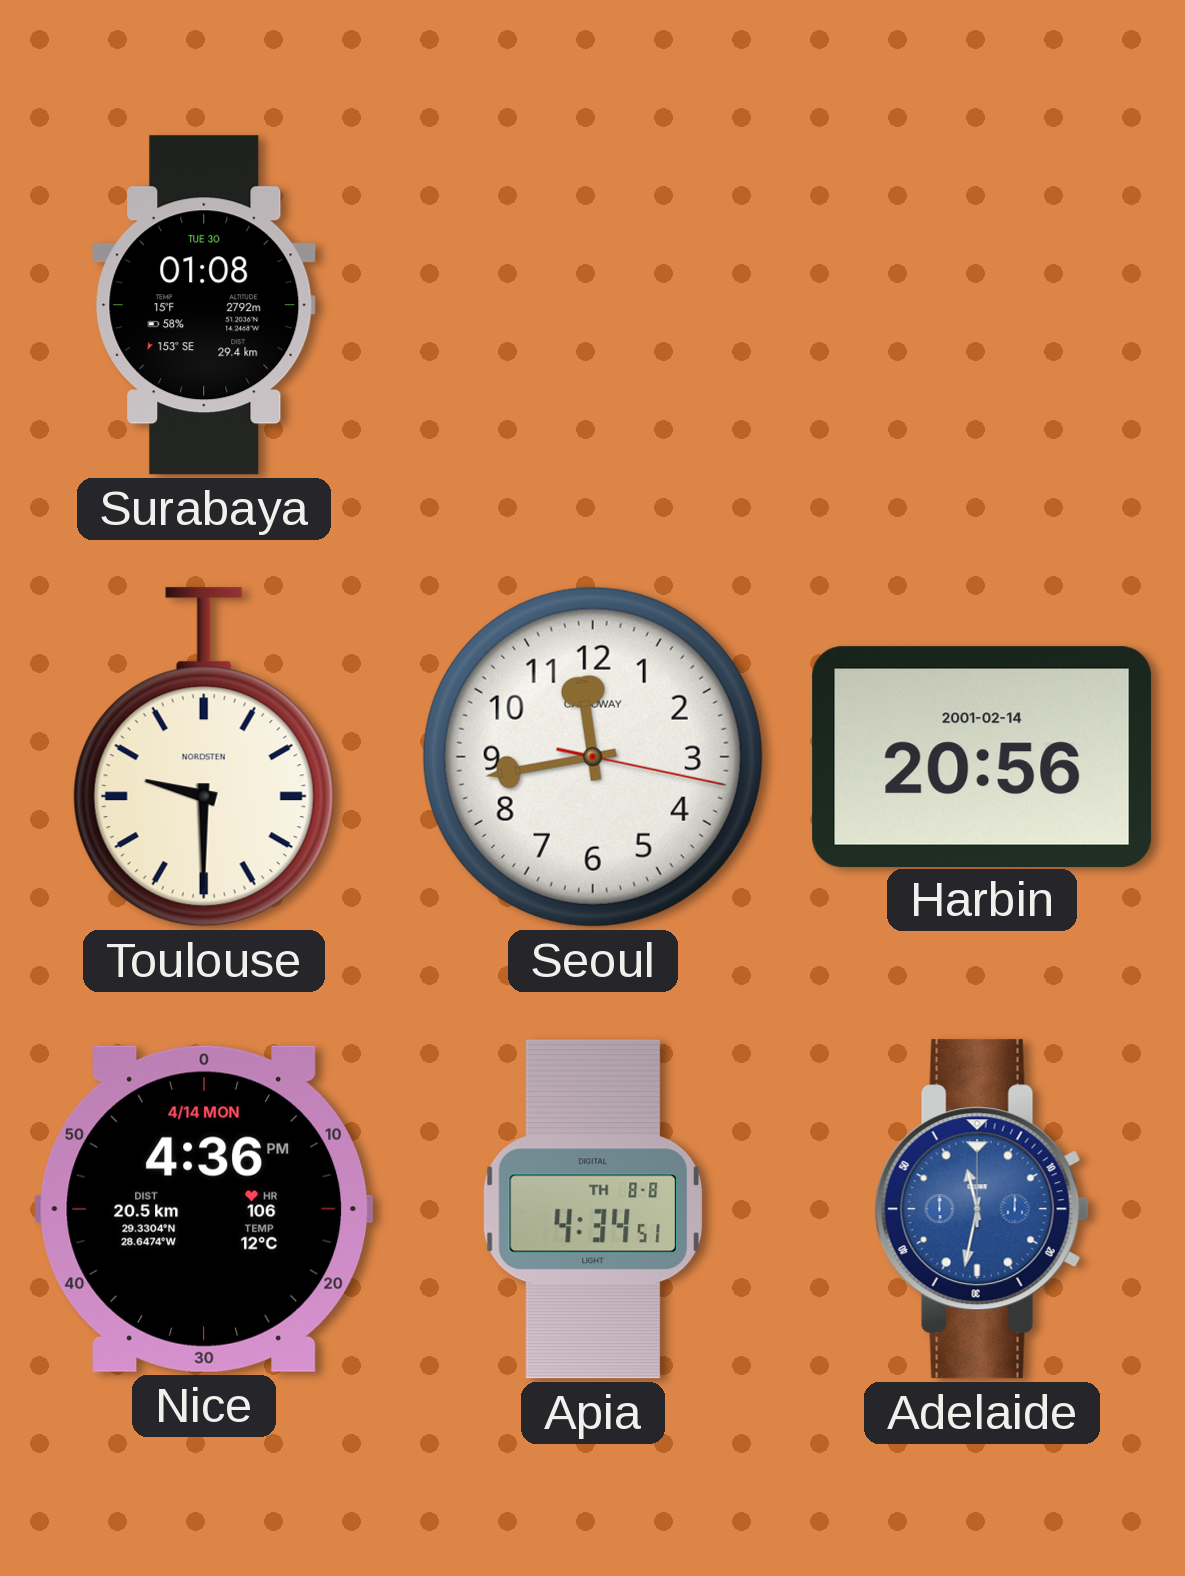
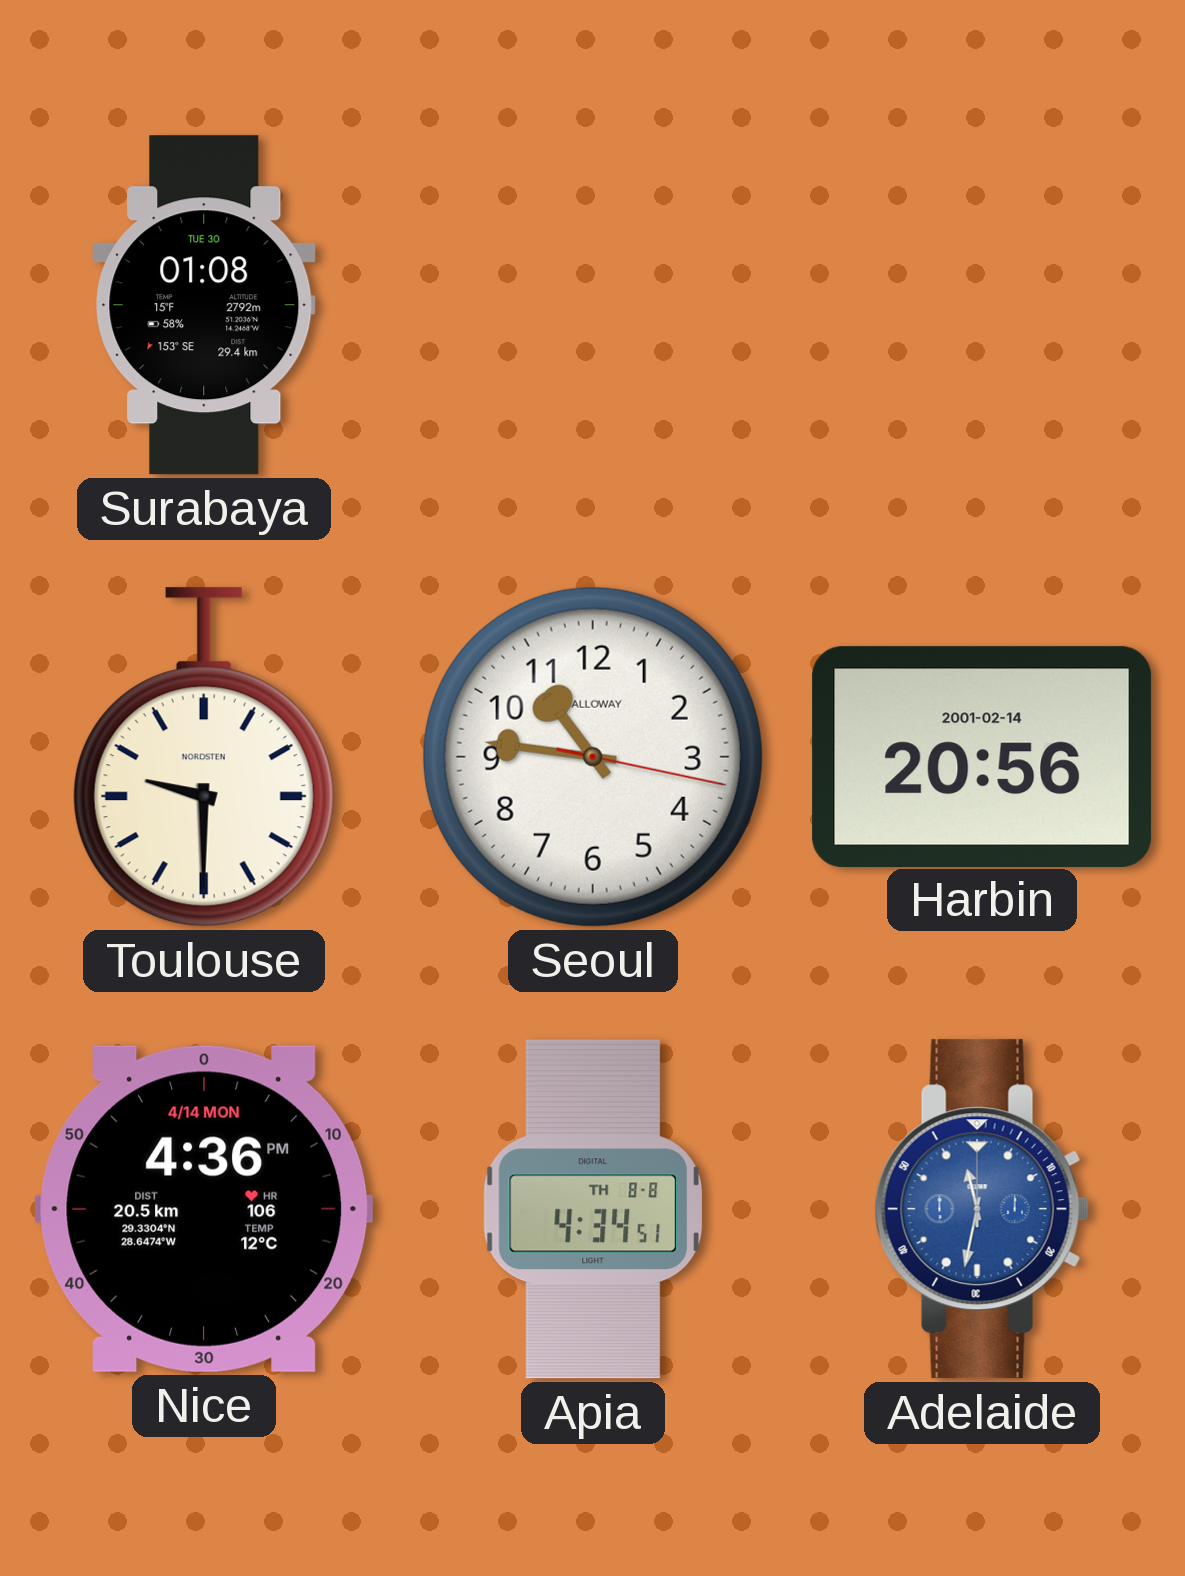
Seoul: 11:43 -> 10:46 (593, 757)
